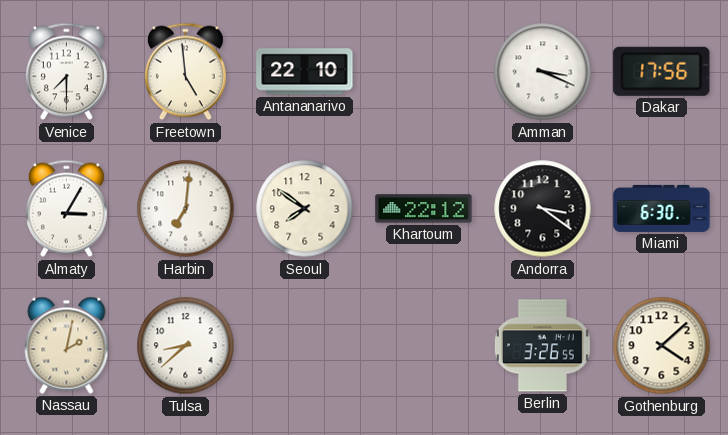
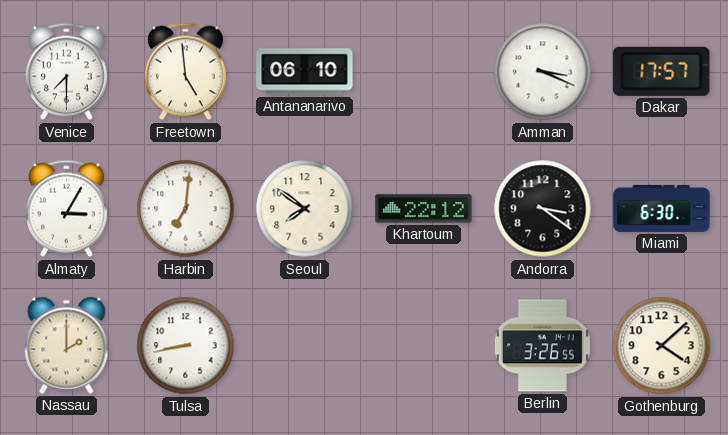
Antananarivo: 22:10 -> 06:10 (305, 72)
Dakar: 17:56 -> 17:57 (662, 71)
Nassau: 2:02 -> 2:00 (67, 345)
Tulsa: 8:38 -> 8:43 (186, 346)
